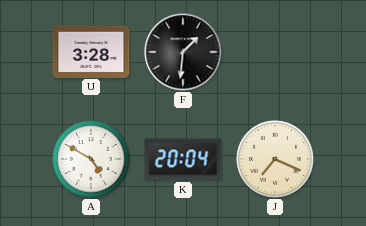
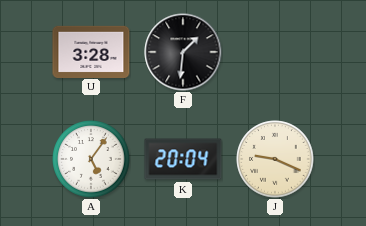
A: 4:50 -> 5:06 (91, 159)
J: 7:19 -> 9:19 (275, 159)
